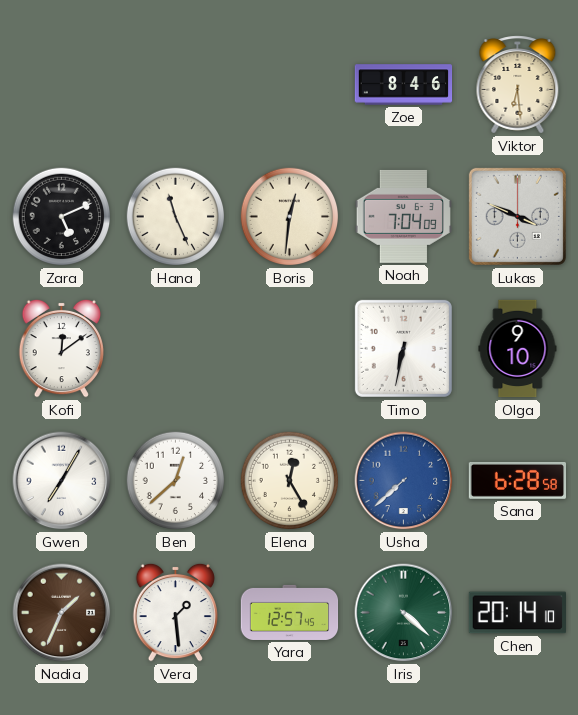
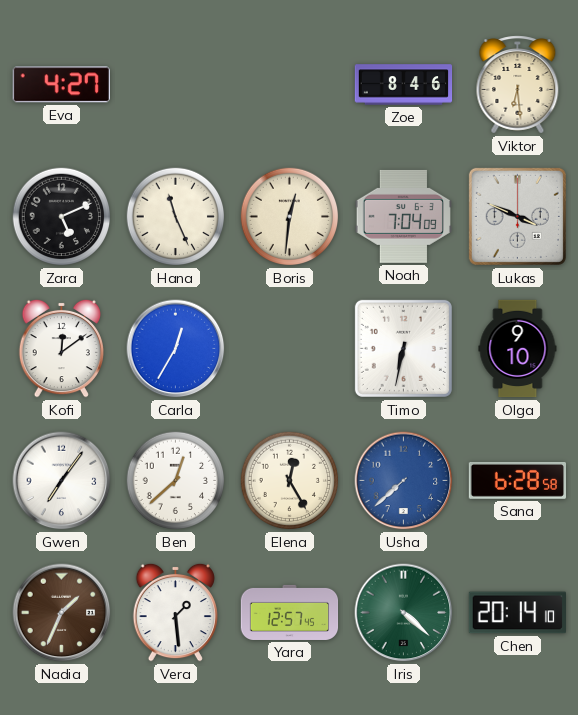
Eva: none -> 4:27 (61, 85)
Carla: none -> 12:35 (176, 349)
Gwen: 7:05 -> 7:06 (62, 481)
